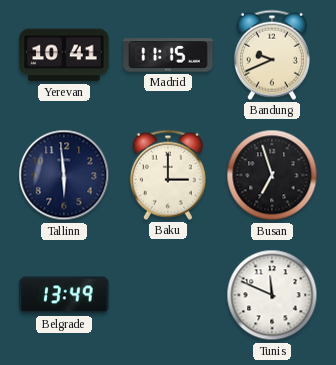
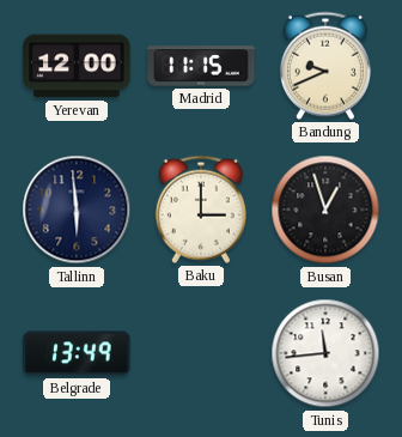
Yerevan: 10:41 -> 12:00 (77, 66)
Busan: 6:57 -> 12:57 (325, 210)
Tunis: 11:49 -> 11:44 (325, 353)
